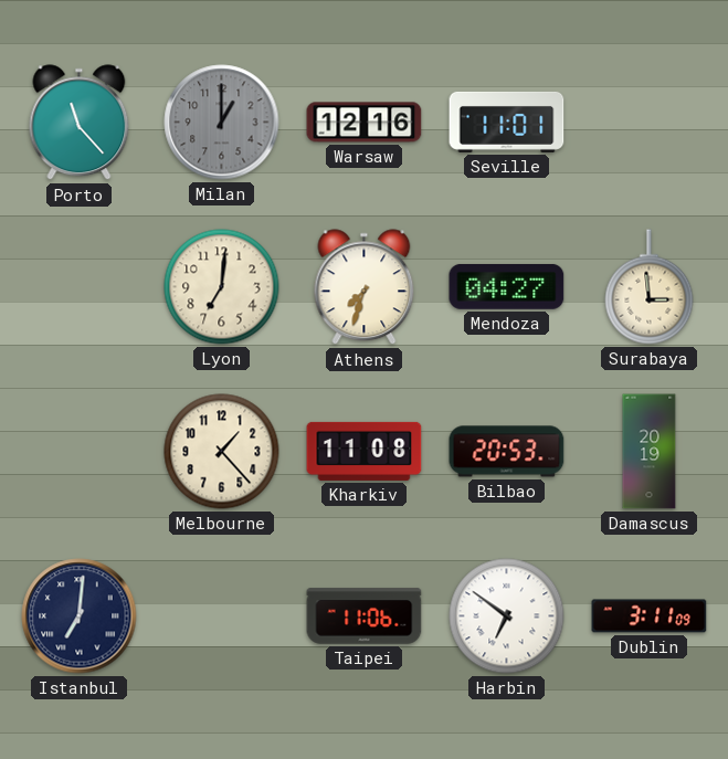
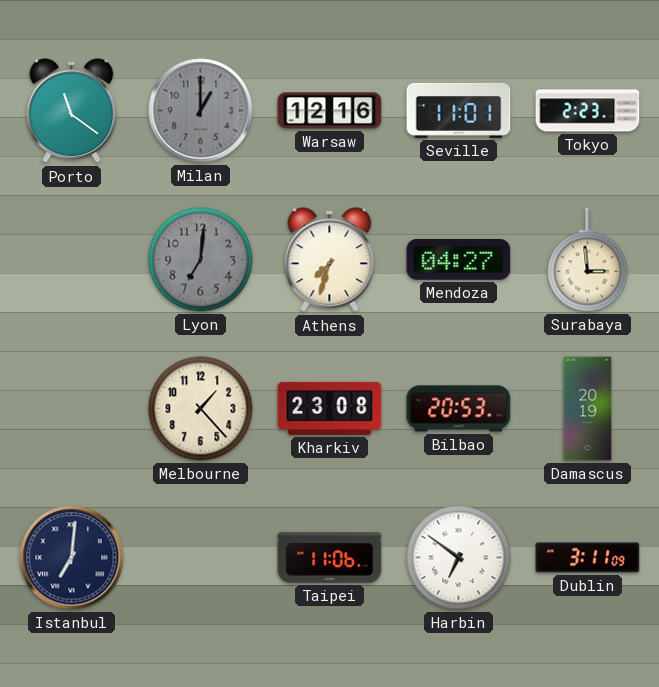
Porto: 11:23 -> 11:21 (72, 111)
Tokyo: none -> 2:23 (588, 111)
Lyon dial: cream -> grey (201, 260)
Kharkiv: 11:08 -> 23:08 (330, 408)
